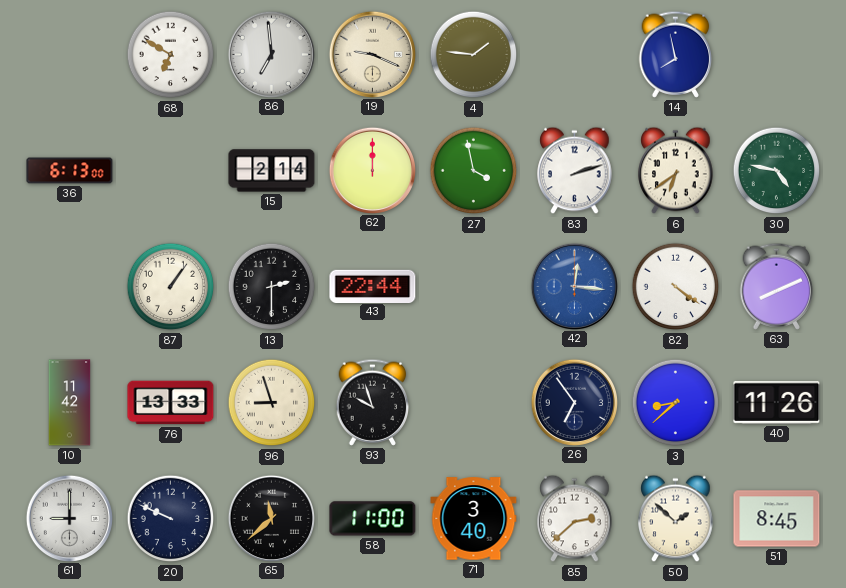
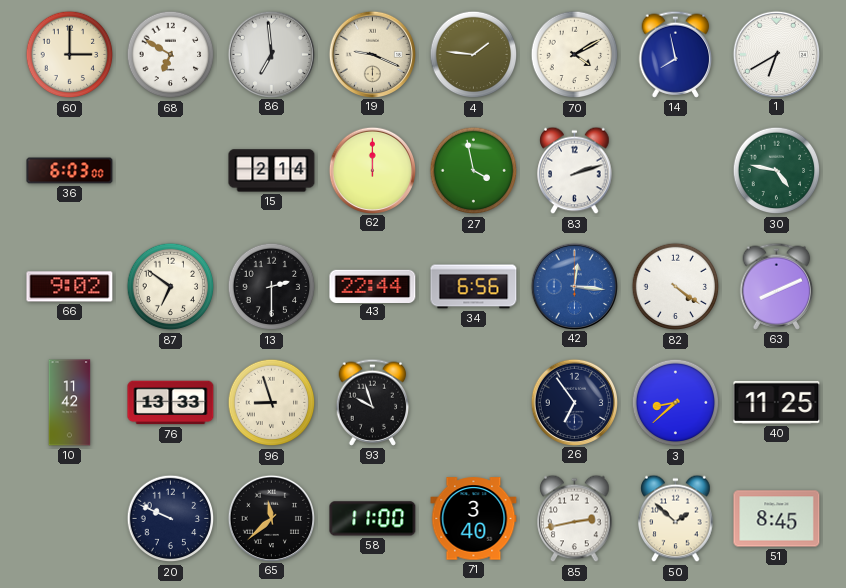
60: none -> 3:00 (70, 55)
70: none -> 4:10 (575, 55)
1: none -> 6:40 (776, 54)
36: 6:13 -> 6:03 (70, 171)
6: 6:39 -> none (676, 171)
66: none -> 9:02 (70, 287)
87: 1:06 -> 6:51 (171, 287)
34: none -> 6:56 (474, 287)
40: 11:26 -> 11:25 (777, 402)
61: 9:00 -> none (69, 518)
85: 2:38 -> 2:43 (575, 519)
